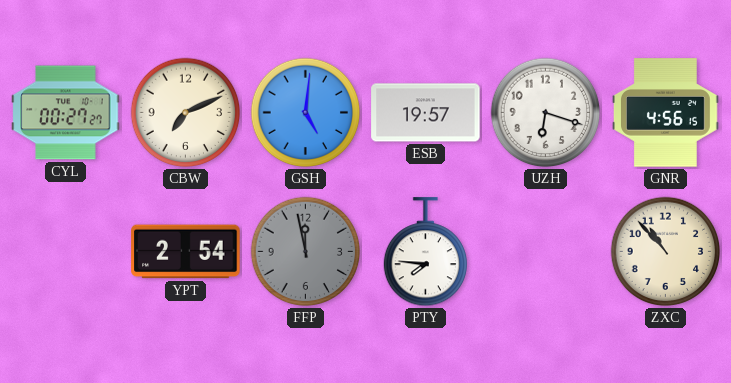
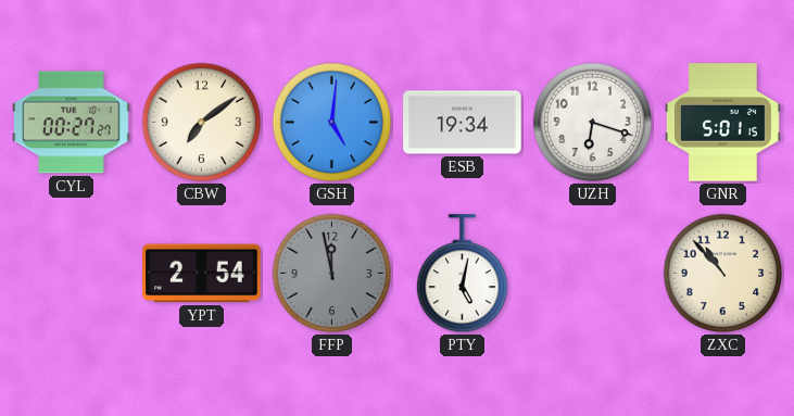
CBW: 7:11 -> 7:09 (202, 123)
ESB: 19:57 -> 19:34 (463, 123)
GNR: 4:56 -> 5:01 (723, 123)
PTY: 7:46 -> 5:02 (462, 274)
